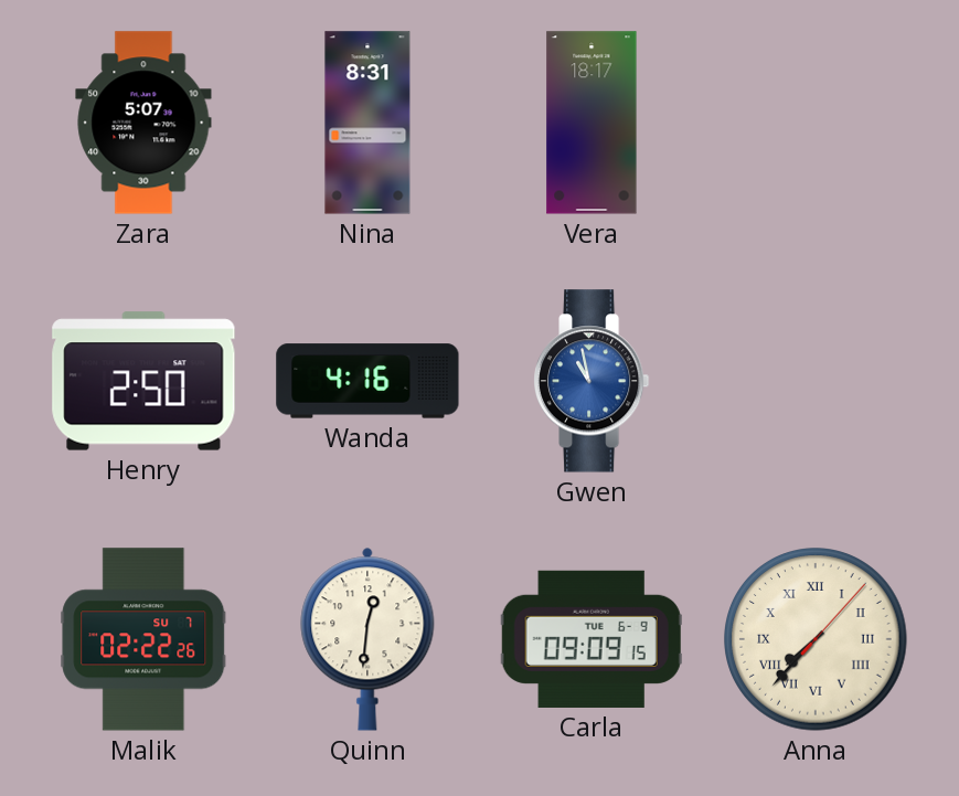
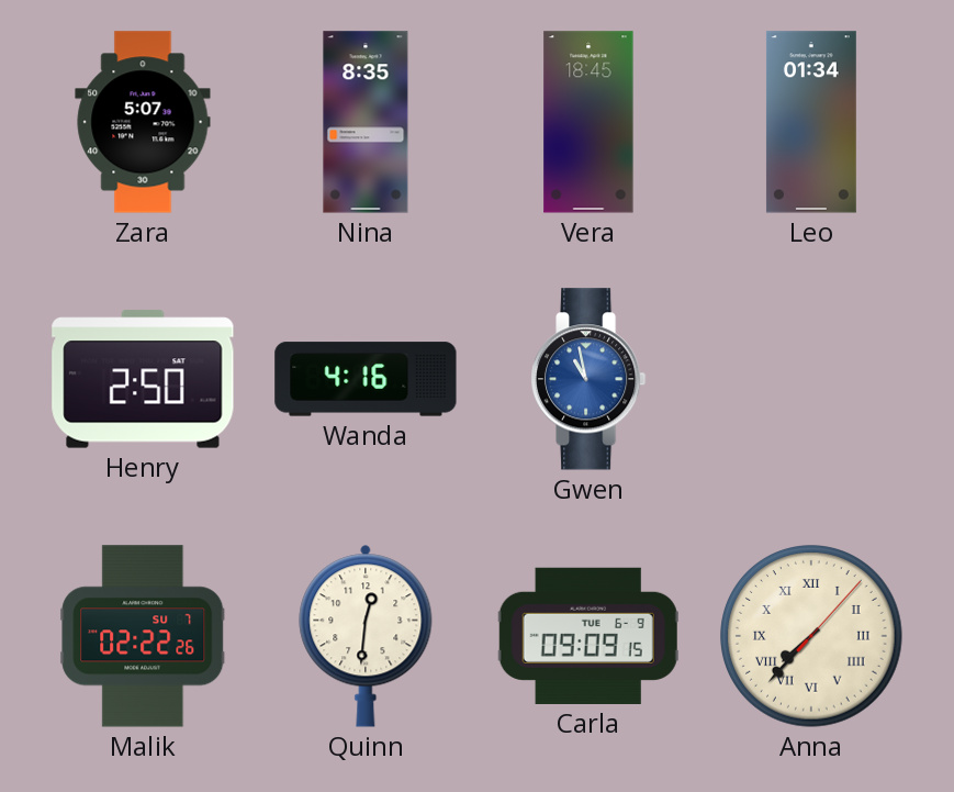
Nina: 8:31 -> 8:35 (366, 122)
Vera: 18:17 -> 18:45 (588, 122)
Leo: none -> 01:34 (811, 122)
